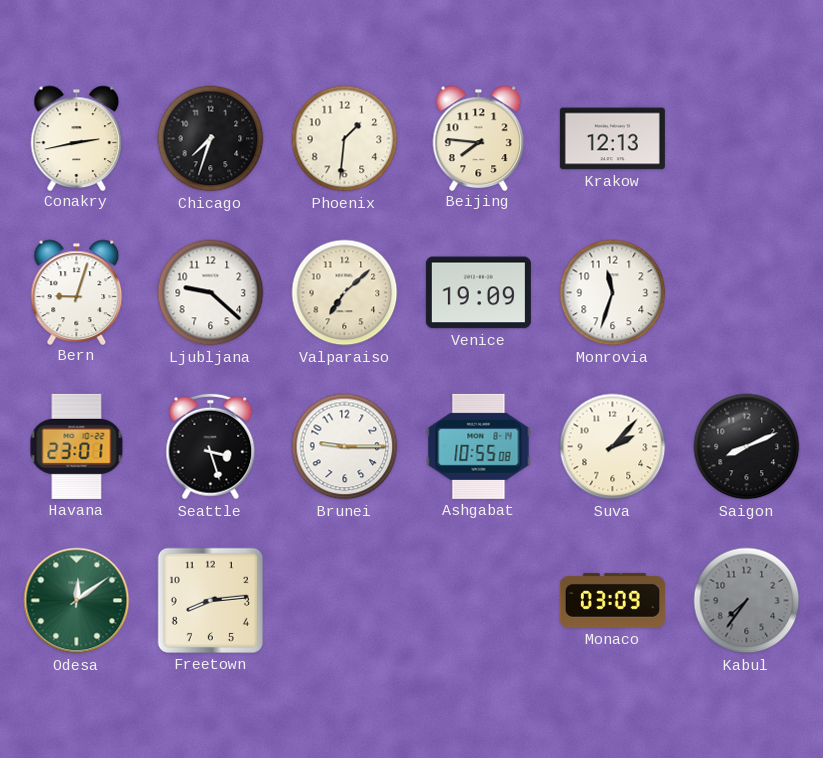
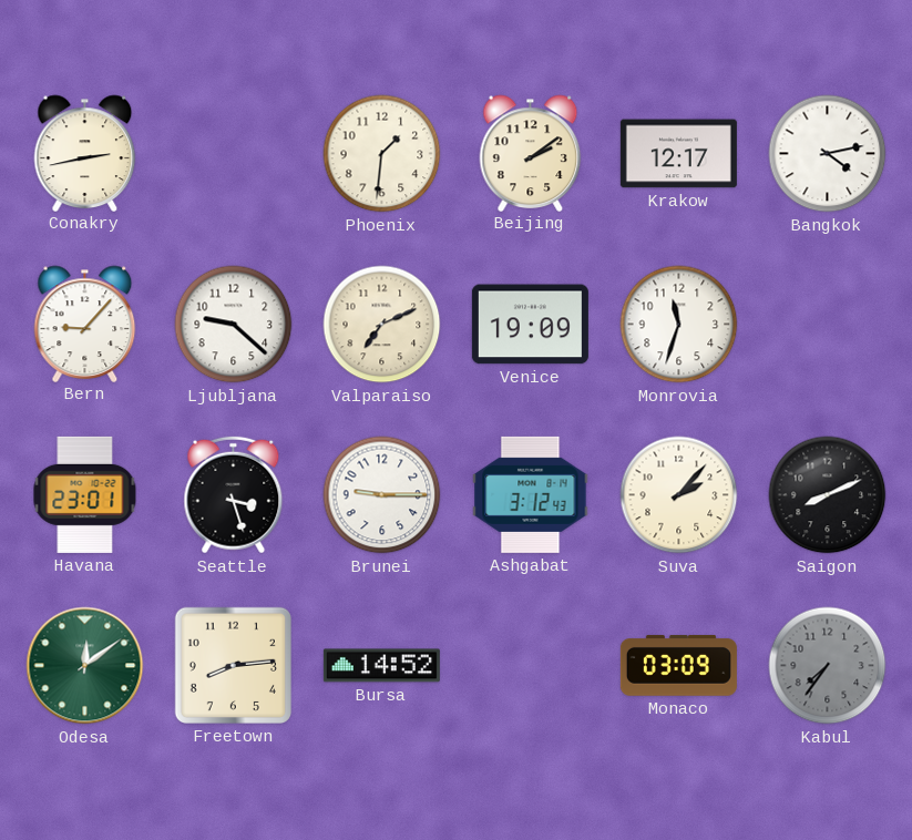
Chicago: 7:33 -> none (211, 139)
Beijing: 7:46 -> 2:09 (531, 153)
Krakow: 12:13 -> 12:17 (678, 154)
Bangkok: none -> 4:13 (828, 154)
Bern: 9:03 -> 9:07 (85, 324)
Valparaiso: 7:08 -> 7:11 (382, 325)
Ashgabat: 10:55 -> 3:12 (531, 494)
Bursa: none -> 14:52 (381, 666)
